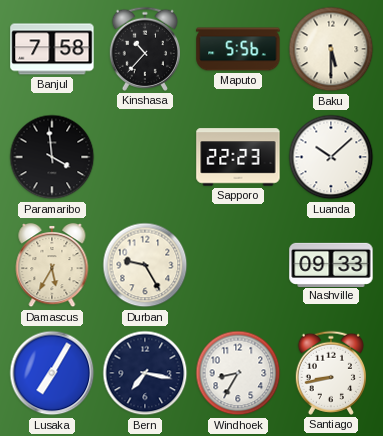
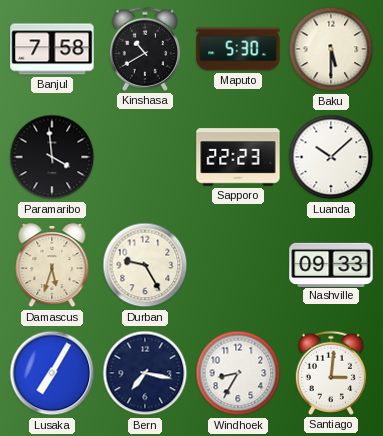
Kinshasa: 10:37 -> 10:40 (144, 49)
Maputo: 5:56 -> 5:30 (238, 49)
Damascus: 5:35 -> 5:33 (52, 265)
Santiago: 8:43 -> 3:01 (330, 373)
